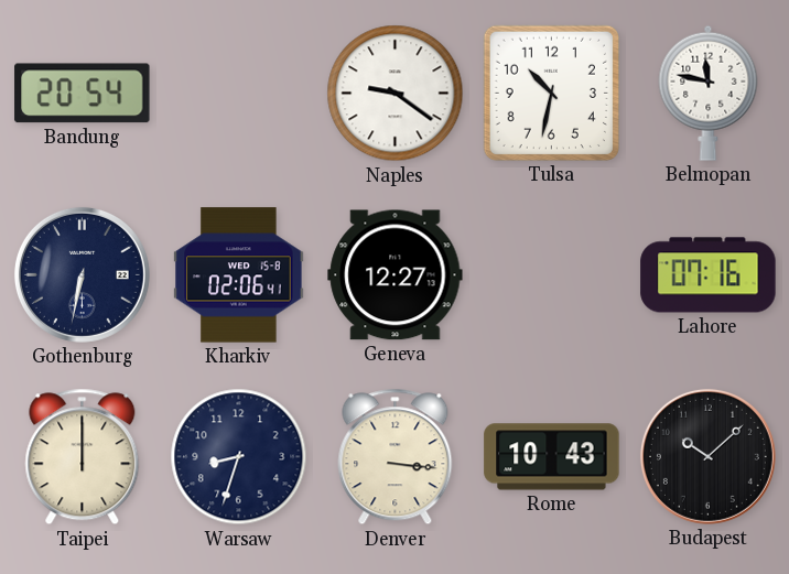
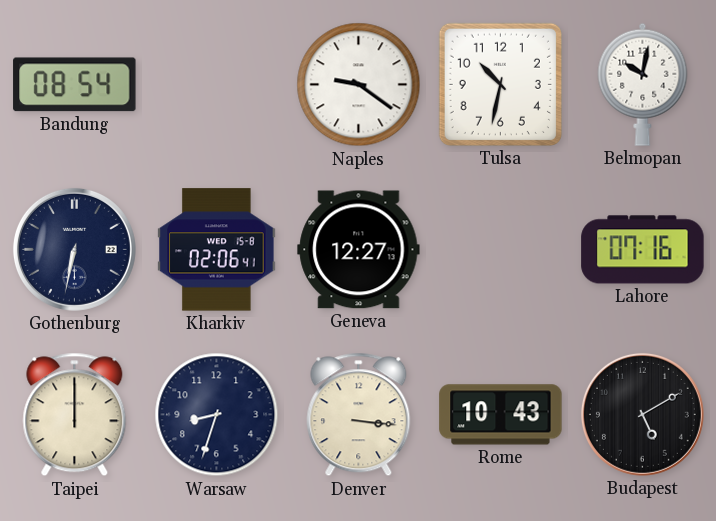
Bandung: 20:54 -> 08:54 (75, 85)
Belmopan: 11:47 -> 10:02 (643, 84)
Budapest: 10:08 -> 5:10 (642, 414)
